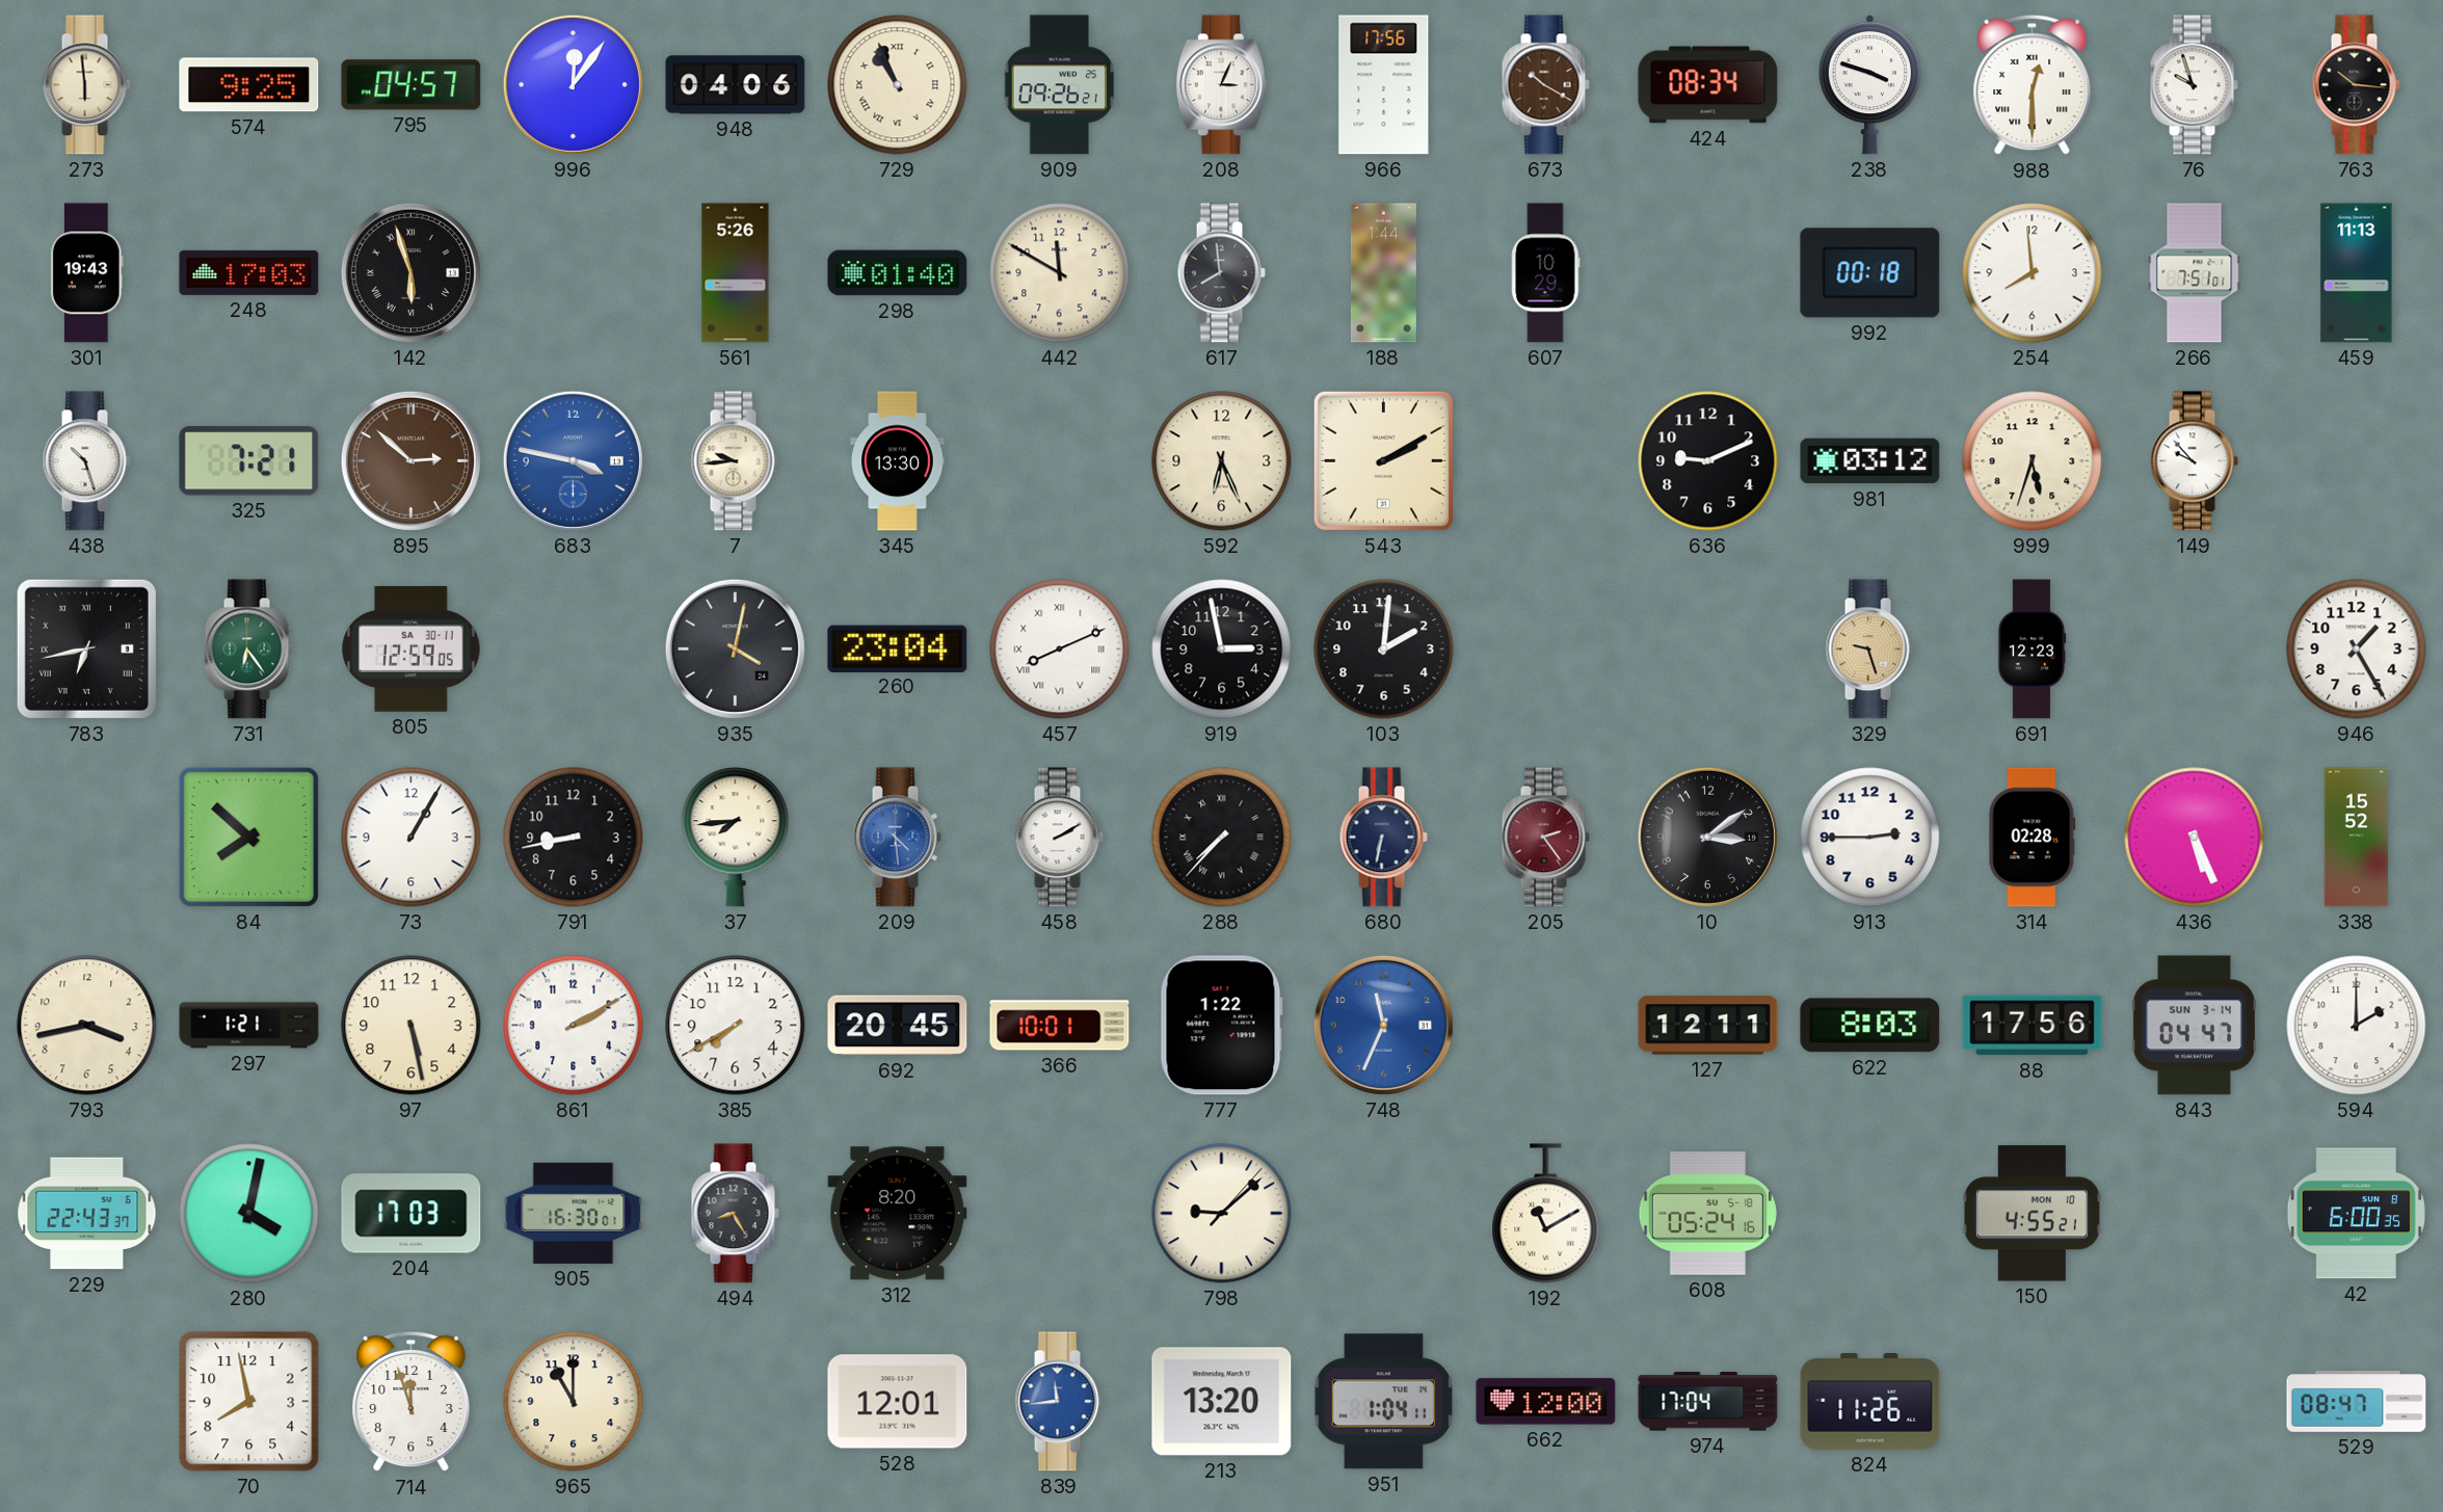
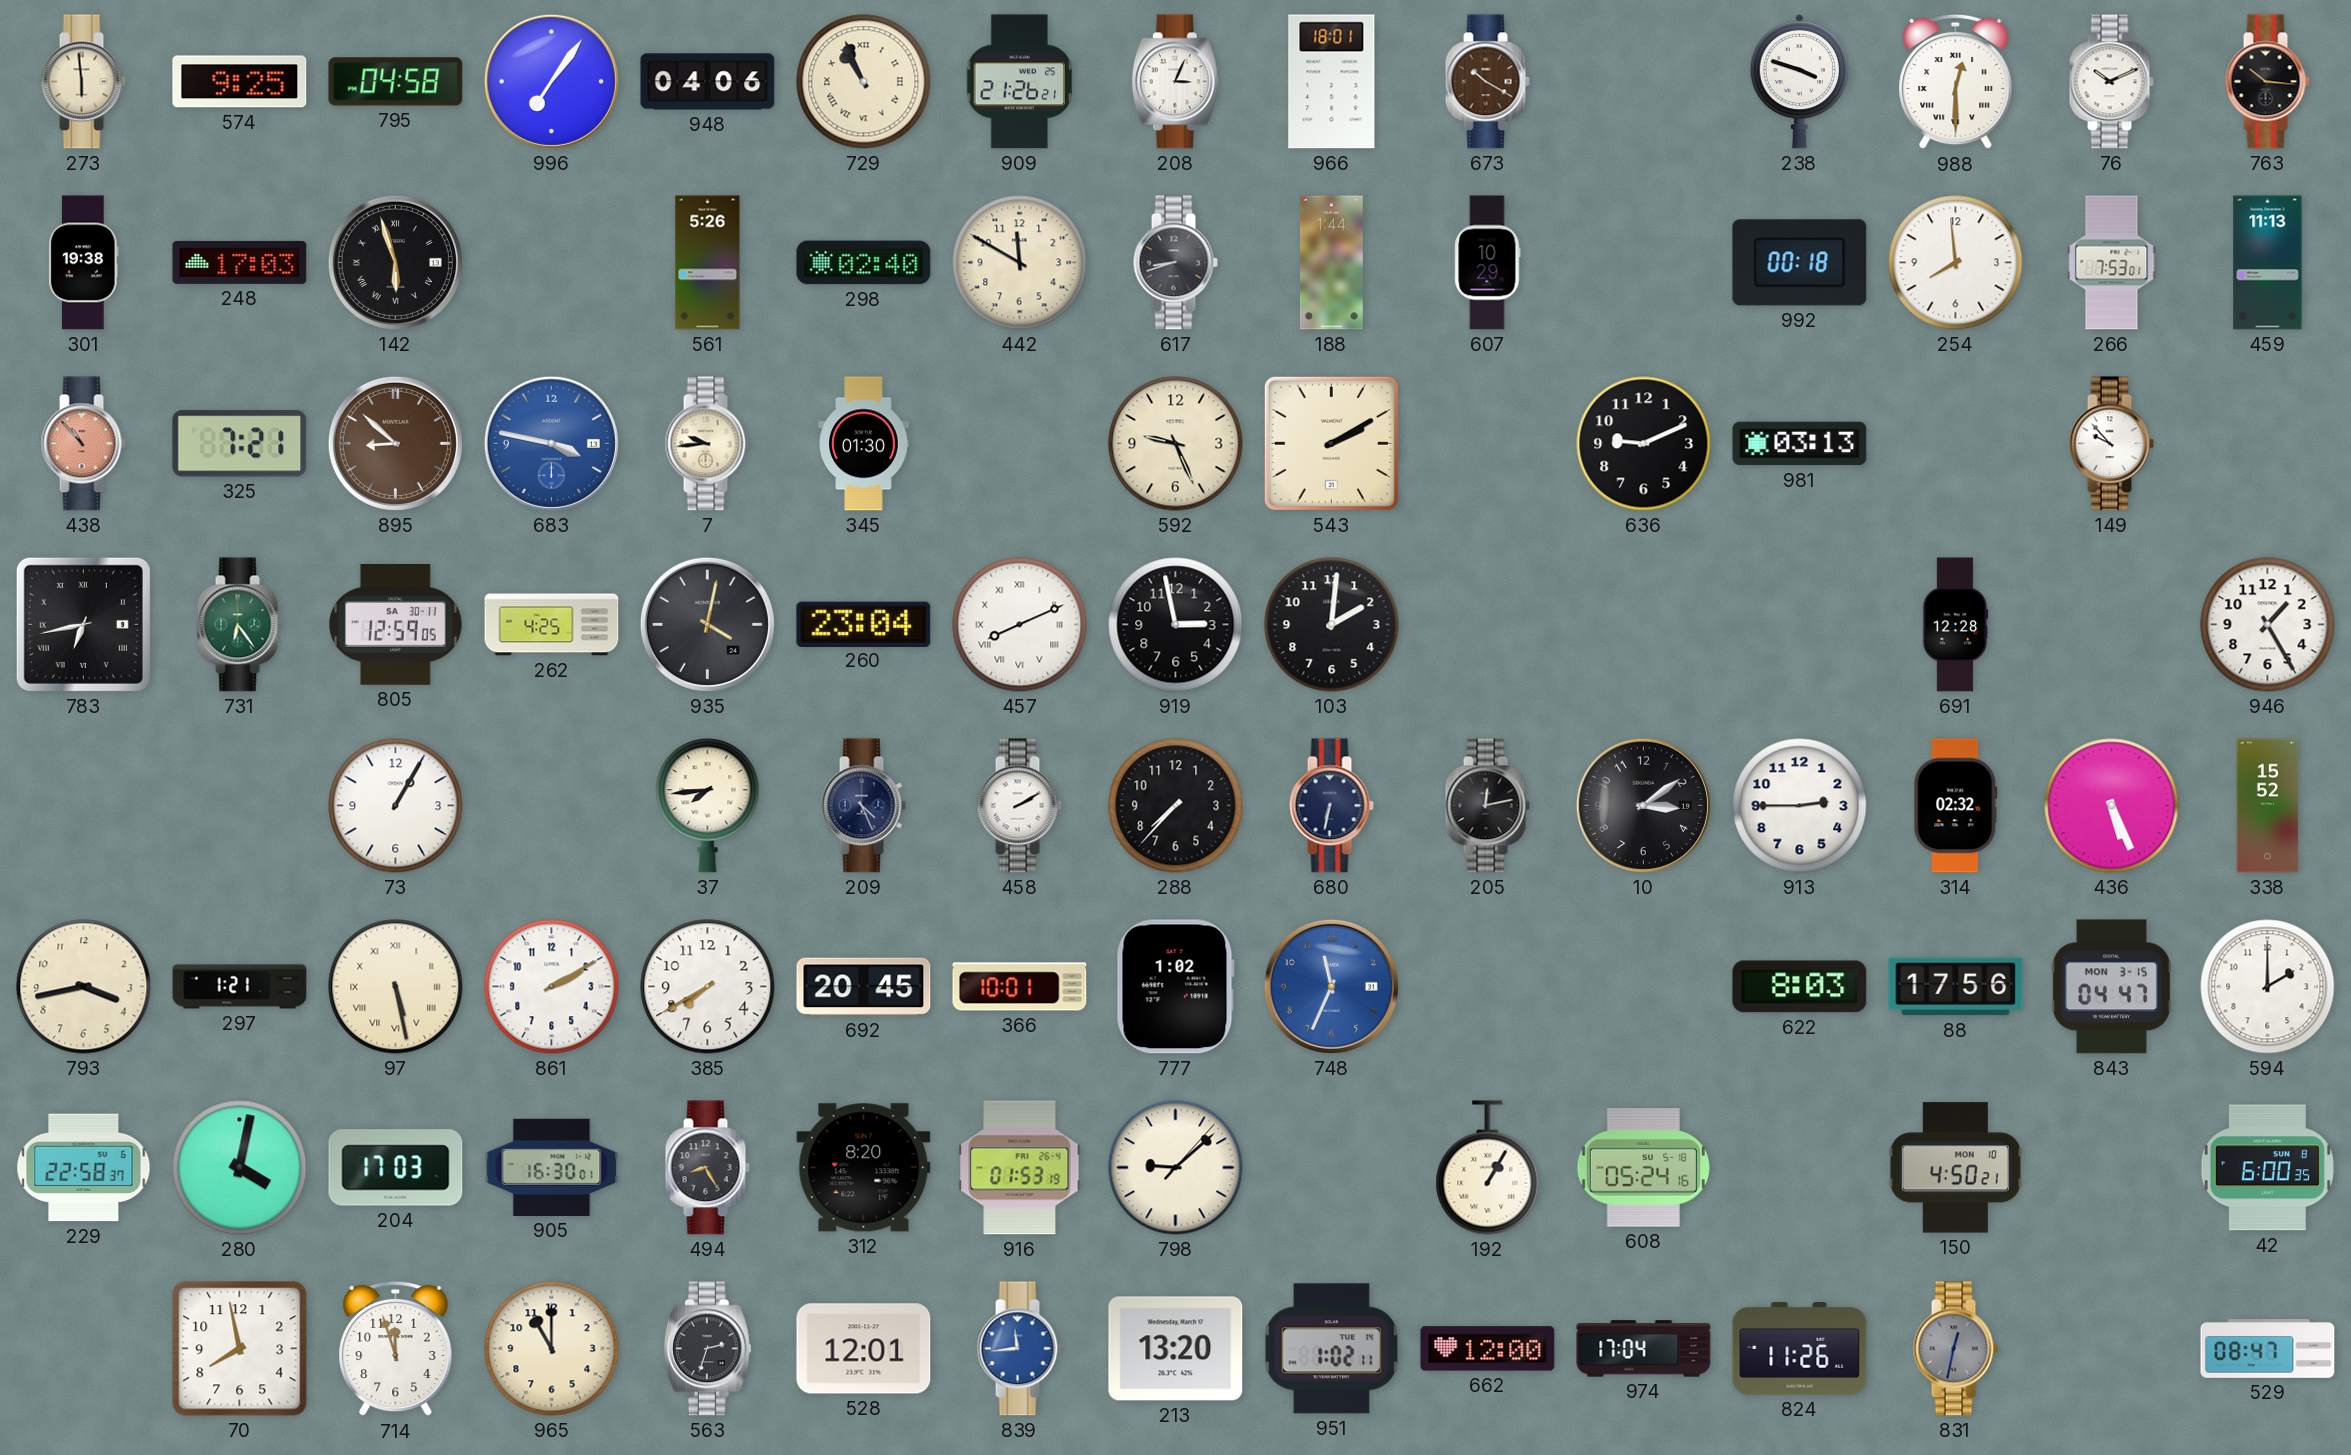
795: 04:57 -> 04:58 (396, 82)
996: 12:06 -> 7:06 (551, 81)
909: 09:26 -> 21:26 (1020, 82)
966: 17:56 -> 18:01 (1332, 82)
424: 08:34 -> none (1708, 85)
76: 9:57 -> 10:11 (2111, 82)
301: 19:43 -> 19:38 (83, 263)
298: 01:40 -> 02:40 (864, 263)
617: 7:59 -> 8:42 (1175, 263)
266: 7:51 -> 7:53 (2112, 263)
438: 10:27 -> 10:53 (83, 444)
438 dial: white -> salmon (83, 444)
895: 2:52 -> 8:52 (395, 443)
345: 13:30 -> 01:30 (864, 444)
592: 6:26 -> 9:26 (1176, 444)
981: 03:12 -> 03:13 (1800, 444)
999: 5:33 -> none (2033, 461)
262: none -> 4:25 (552, 625)
329: 9:27 -> none (1869, 649)
691: 12:23 -> 12:28 (1955, 625)
84: 7:52 -> none (248, 837)
791: 8:43 -> none (574, 838)
209: 4:29 -> 4:26 (863, 806)
209 dial: blue -> navy (863, 806)
288 numerals: Roman -> Arabic (1176, 806)
205: 2:24 -> 12:13 (1487, 806)
205 dial: burgundy -> black (1487, 806)
314: 02:28 -> 02:32 (1956, 806)
97 numerals: Arabic -> Roman (396, 987)
777: 1:22 -> 1:02 (1175, 987)
127: 12:11 -> none (1708, 1026)
843 date: SUN 3-14 -> MON 3-15 (2111, 987)
229: 22:43 -> 22:58 (84, 1168)
916: none -> 01:53 (1020, 1168)
192: 11:10 -> 1:05 (1488, 1168)
150: 4:55 -> 4:50 (1955, 1168)
563: none -> 2:33 (707, 1349)
951: 1:04 -> 1:02 (1331, 1349)
831: none -> 12:32 (1955, 1349)
